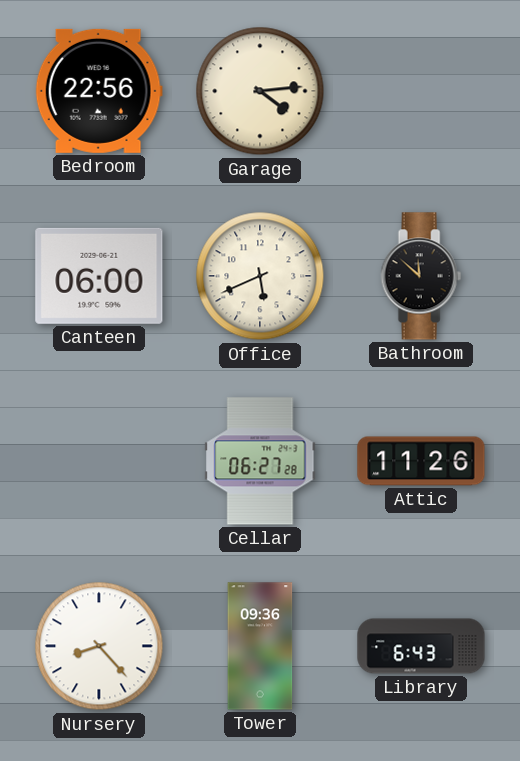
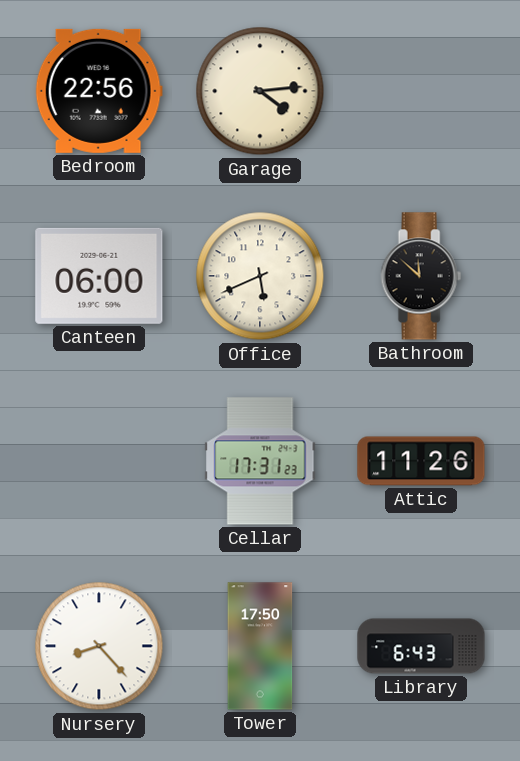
Cellar: 06:27 -> 17:31 (260, 461)
Tower: 09:36 -> 17:50 (260, 646)
